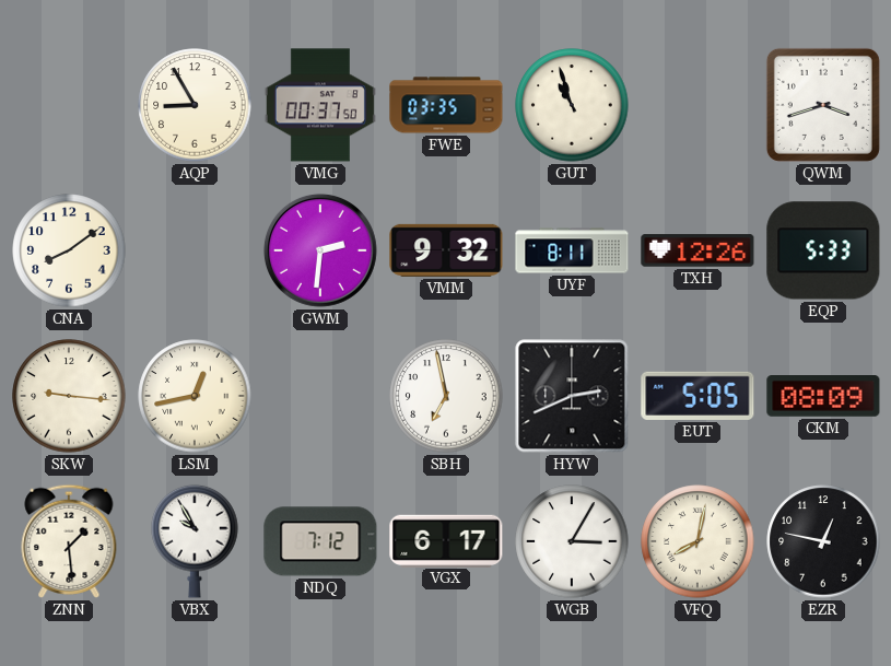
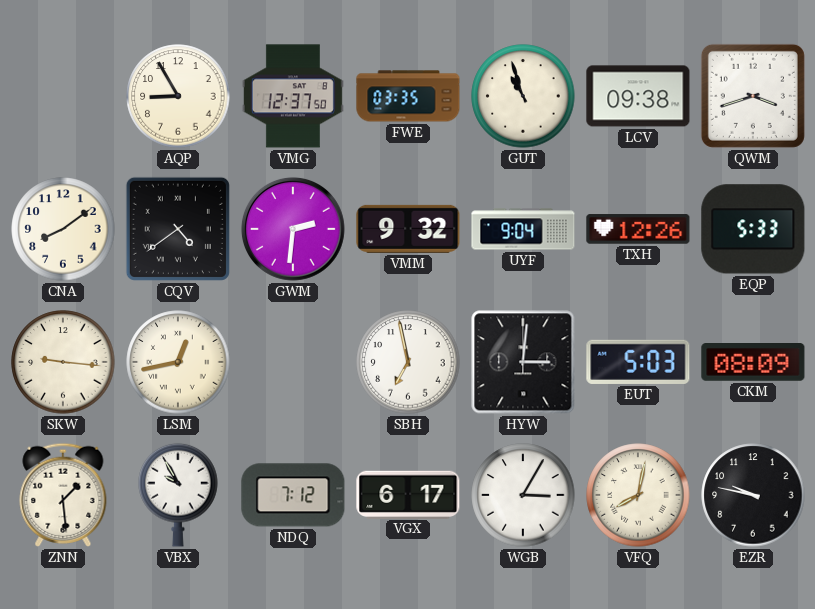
VMG: 00:37 -> 12:37 (293, 96)
LCV: none -> 09:38 (638, 96)
CQV: none -> 4:39 (178, 229)
UYF: 8:11 -> 9:04 (523, 229)
HYW: 2:41 -> 3:01 (523, 362)
EUT: 5:05 -> 5:03 (638, 362)
EZR: 12:47 -> 9:47 (753, 495)
